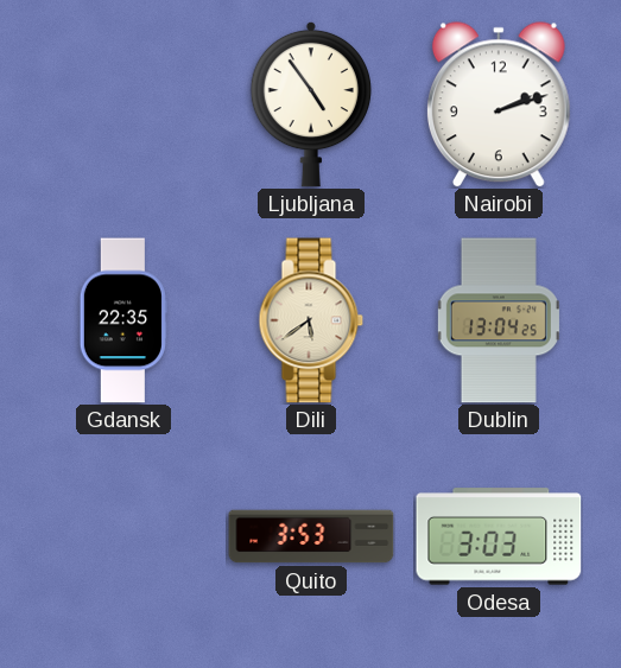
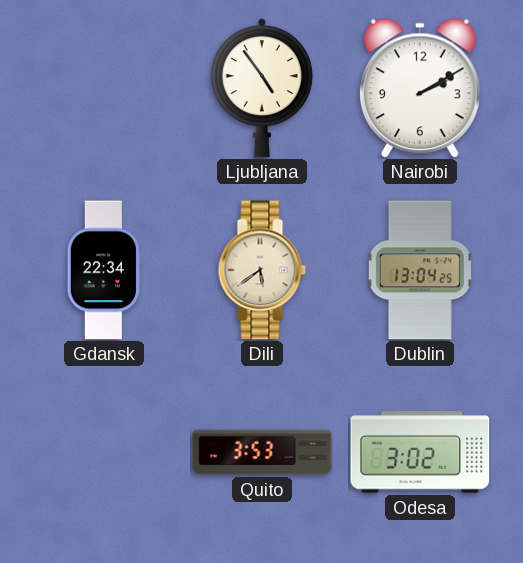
Nairobi: 2:12 -> 2:10 (420, 88)
Gdansk: 22:35 -> 22:34 (104, 270)
Odesa: 3:03 -> 3:02 (420, 452)
